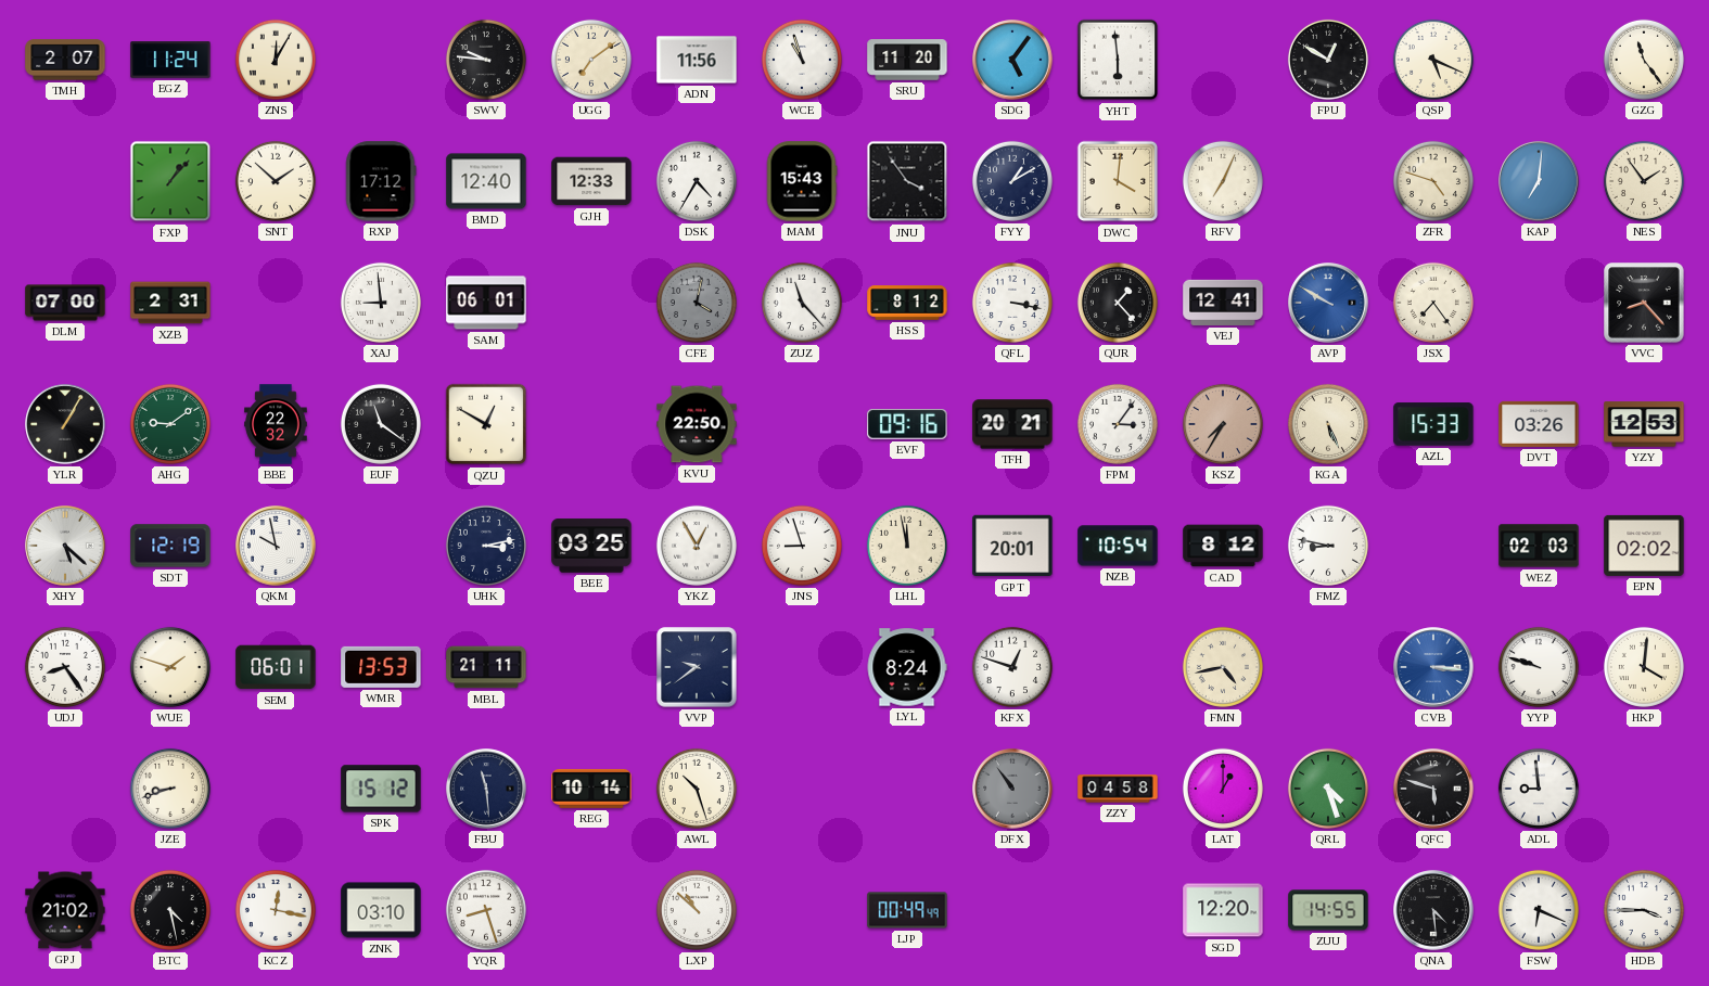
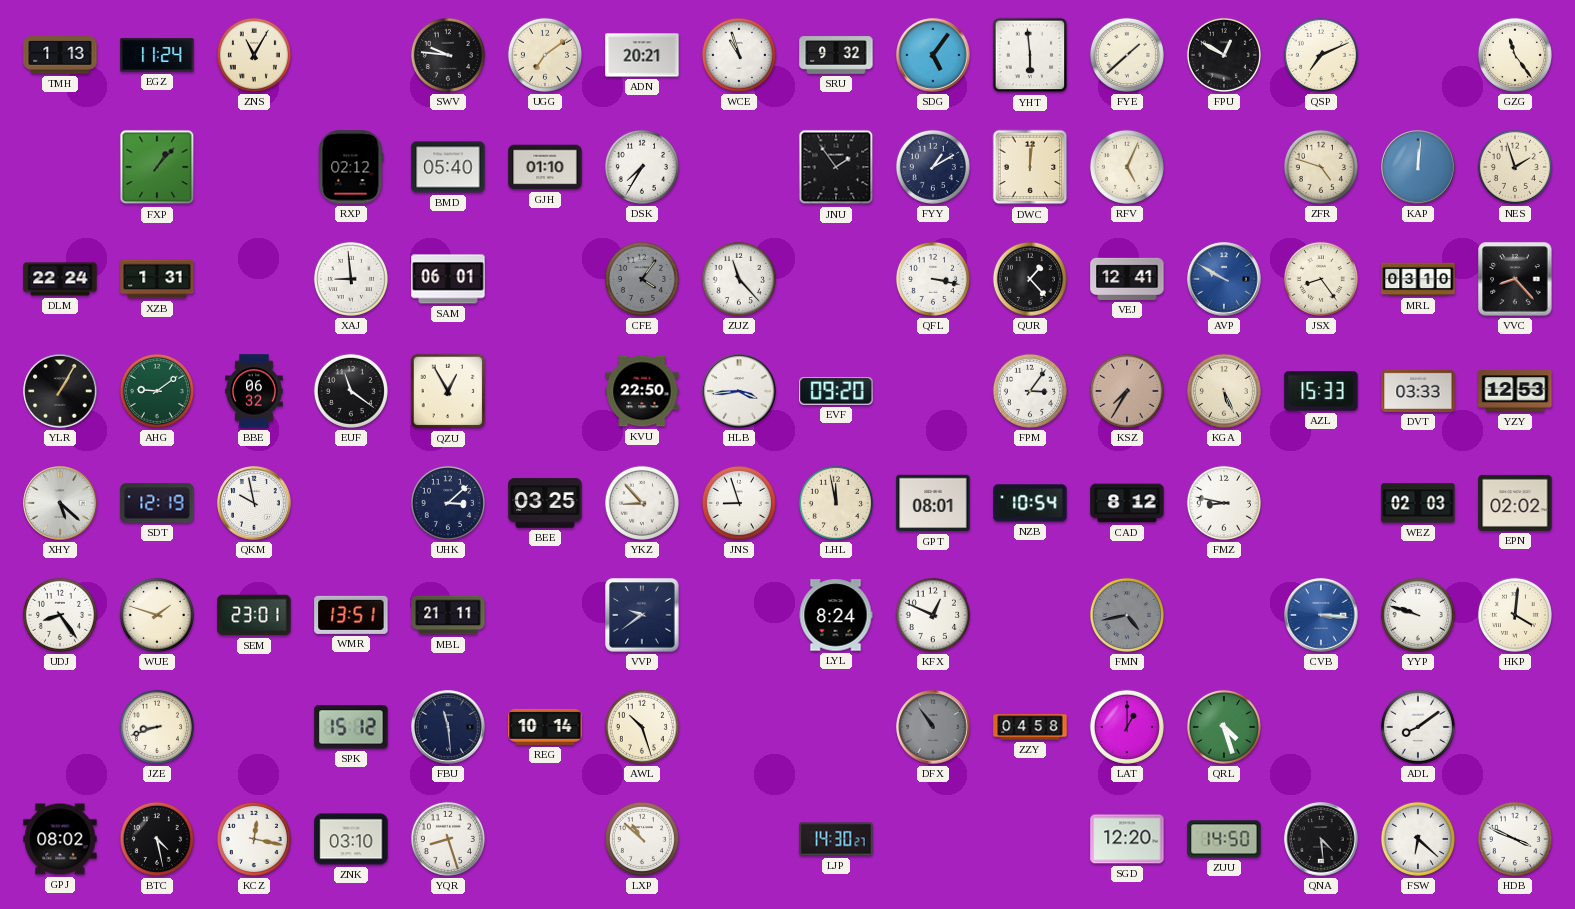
TMH: 2:07 -> 1:13 (60, 55)
ZNS: 12:05 -> 11:05 (254, 55)
ADN: 11:56 -> 20:21 (642, 55)
SRU: 11:20 -> 9:32 (836, 55)
FYE: none -> 1:38 (1127, 55)
QSP: 5:19 -> 7:11 (1321, 55)
SNT: 1:52 -> none (276, 181)
RXP: 17:12 -> 02:12 (351, 167)
BMD: 12:40 -> 05:40 (448, 167)
GJH: 12:33 -> 01:10 (545, 167)
DSK: 4:35 -> 7:35 (642, 167)
MAM: 15:43 -> none (802, 181)
JNU: 3:54 -> 1:54 (836, 167)
DWC: 4:01 -> 12:01 (1030, 167)
RFV: 7:04 -> 5:04 (1127, 167)
KAP: 7:01 -> 12:01 (1418, 167)
NES: 1:54 -> 1:57 (1515, 167)
DLM: 07:00 -> 22:24 (60, 279)
XZB: 2:31 -> 1:31 (157, 279)
CFE: 4:02 -> 4:06 (642, 279)
HSS: 8:12 -> none (907, 303)
JSX: 7:24 -> 8:24 (1321, 279)
MRL: none -> 03:10 (1418, 279)
BBE: 22:32 -> 06:32 (254, 391)
QZU: 12:50 -> 12:55 (448, 391)
HLB: none -> 3:44 (739, 391)
EVF: 09:16 -> 09:20 (836, 392)
TFH: 20:21 -> none (1012, 424)
DVT: 03:26 -> 03:33 (1418, 391)
UHK: 3:13 -> 3:08 (448, 503)
YKZ: 12:55 -> 8:53 (642, 503)
GPT: 20:01 -> 08:01 (933, 503)
SEM: 06:01 -> 23:01 (254, 615)
WMR: 13:53 -> 13:51 (351, 615)
KFX: 12:48 -> 12:49 (933, 615)
FMN dial: cream -> grey (1127, 615)
QFC: 5:48 -> none (1433, 789)
ADL: 8:59 -> 8:09 (1418, 727)
GPJ: 21:02 -> 08:02 (60, 839)
LJP: 00:49 -> 14:30 (836, 839)
ZUU: 14:55 -> 14:50 (1224, 839)
FSW: 6:19 -> 6:22 (1418, 839)
HDB: 3:45 -> 3:49 (1515, 839)
